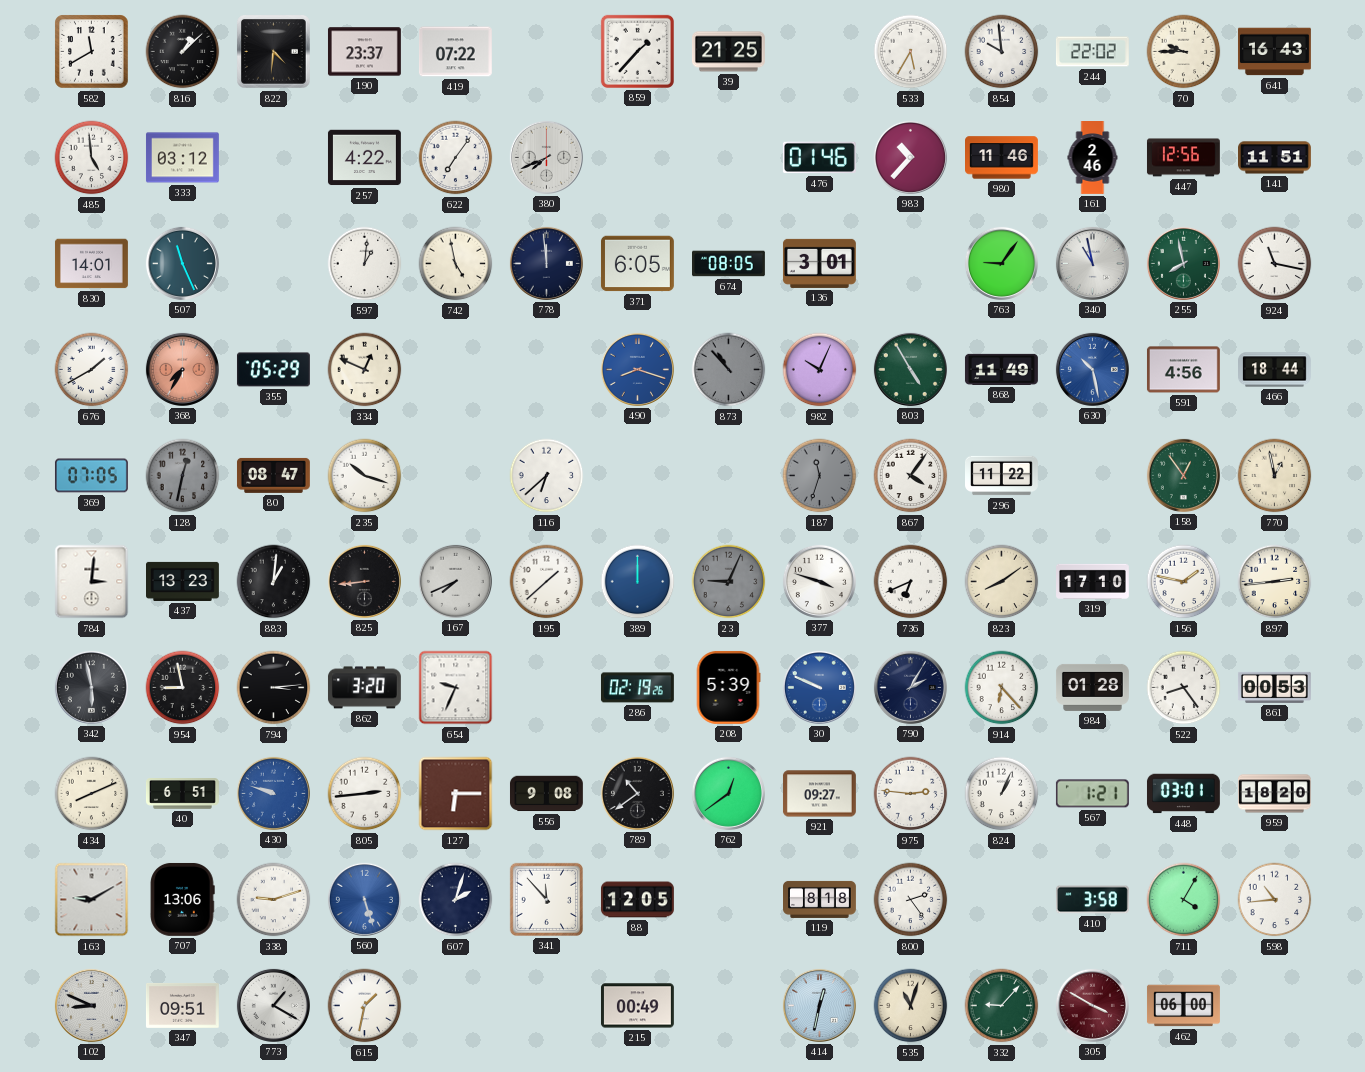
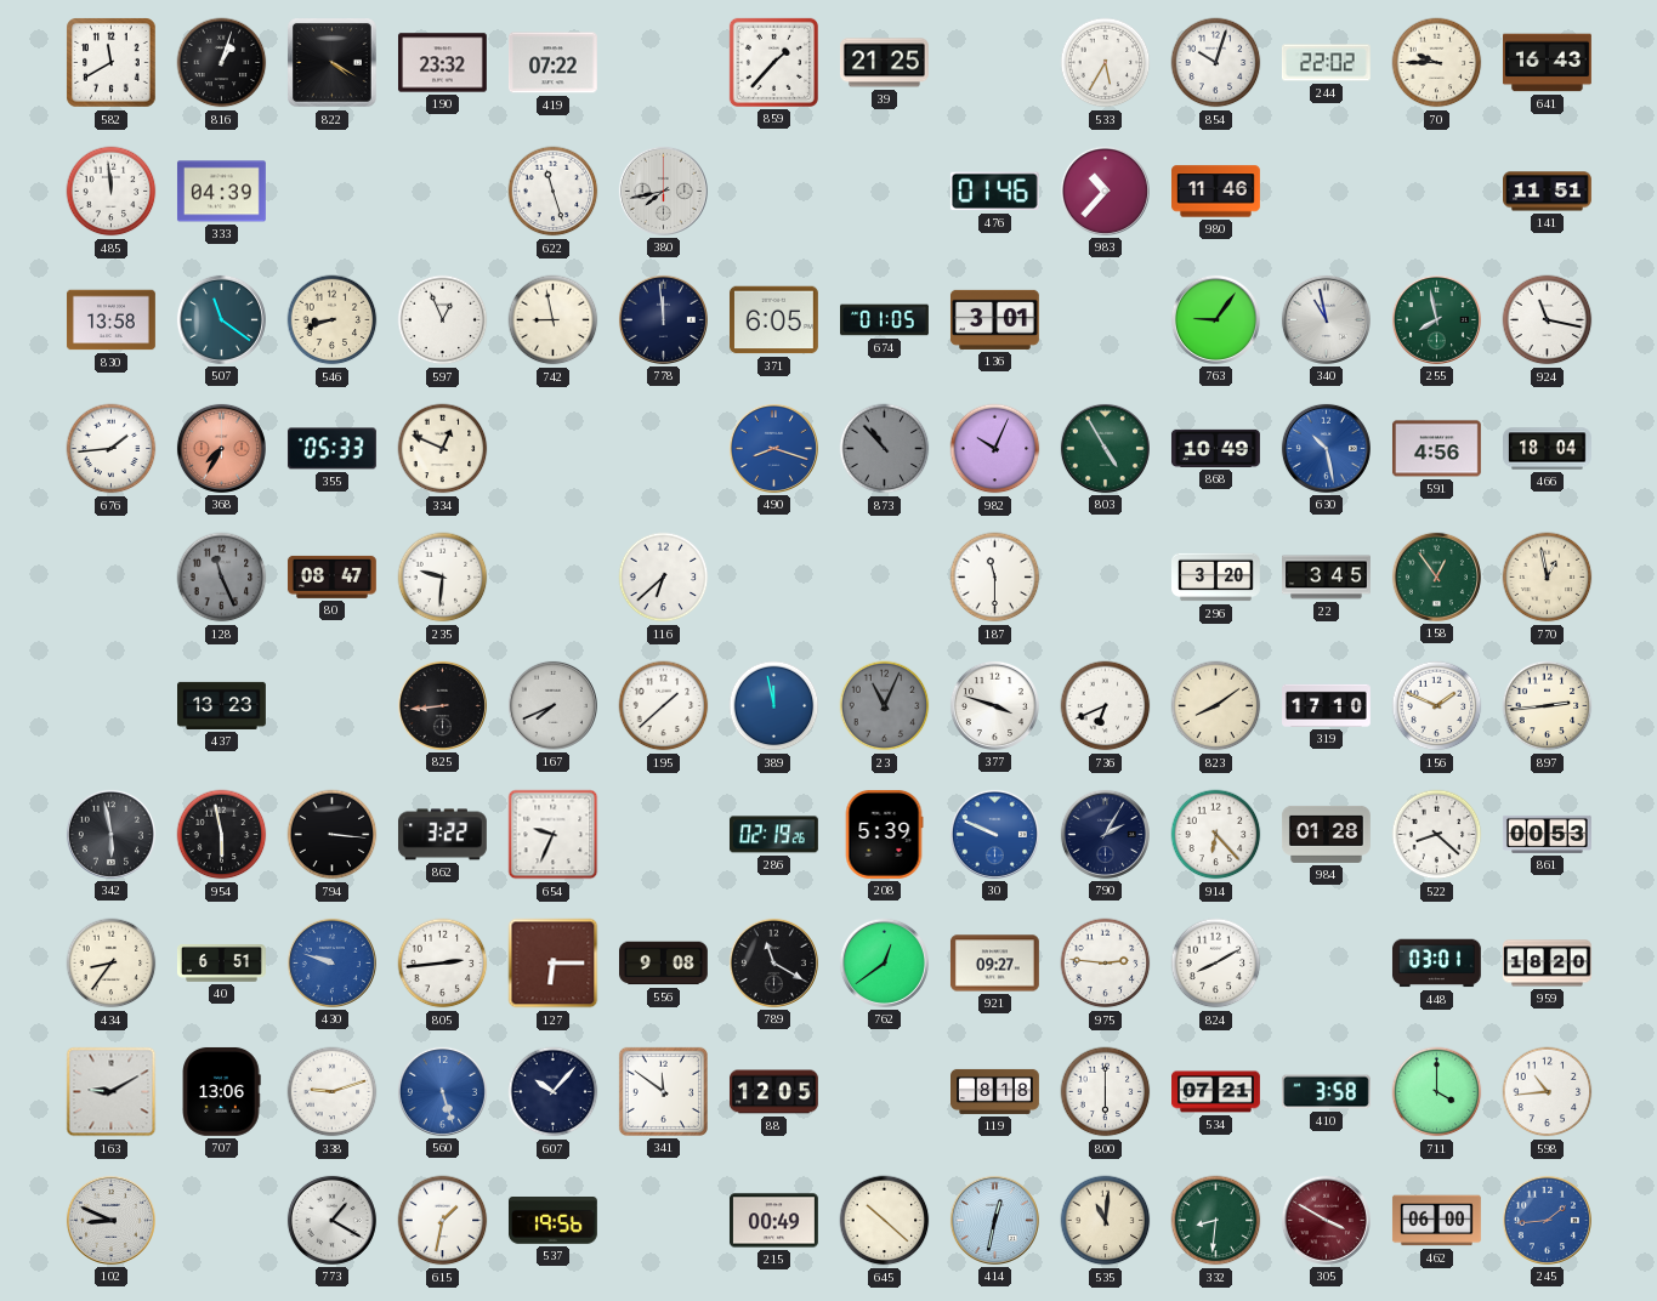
816: 1:08 -> 1:03 (222, 63)
822: 4:31 -> 4:20 (333, 63)
190: 23:37 -> 23:32 (442, 63)
854: 9:59 -> 10:03 (1216, 63)
485: 4:59 -> 11:59 (112, 192)
333: 03:12 -> 04:39 (221, 192)
257: 4:22 -> none (364, 158)
622: 7:06 -> 11:27 (554, 192)
380: 7:41 -> 7:43 (663, 191)
161: 2:46 -> none (1093, 158)
447: 12:56 -> none (1183, 158)
830: 14:01 -> 13:58 (112, 320)
507: 11:26 -> 11:21 (221, 319)
546: none -> 8:42 (333, 320)
597: 1:01 -> 12:56 (443, 320)
742: 4:58 -> 8:58 (554, 320)
674: 08:05 -> 01:05 (885, 320)
676: 1:40 -> 1:44 (112, 449)
355: 05:29 -> 05:33 (331, 449)
868: 11:49 -> 10:49 (1215, 448)
466: 18:44 -> 18:04 (1548, 449)
369: 07:05 -> none (91, 476)
128: 12:32 -> 11:26 (222, 578)
235: 10:18 -> 9:31 (443, 578)
187: 11:33 -> 11:30 (995, 578)
187 dial: grey -> white (995, 578)
867: 4:06 -> none (911, 476)
296: 11:22 -> 3:20 (1216, 578)
22: none -> 3:45 (1327, 578)
784: 3:01 -> none (92, 582)
883: 1:01 -> none (274, 582)
389: 12:00 -> 11:58 (774, 706)
23: 9:04 -> 11:04 (885, 706)
156: 1:47 -> 1:49 (1437, 706)
954: 8:58 -> 5:58 (222, 835)
794: 3:14 -> 3:16 (333, 835)
862: 3:20 -> 3:22 (442, 835)
522: 8:24 -> 8:22 (1437, 835)
434: 8:11 -> 8:36 (112, 964)
789: 10:39 -> 11:20 (773, 962)
824: 1:04 -> 8:10 (1216, 964)
567: 1:21 -> none (1092, 794)
607: 2:03 -> 10:07 (554, 1092)
341: 11:53 -> 11:51 (663, 1091)
800: 2:24 -> 6:00 (1106, 1092)
534: none -> 07:21 (1216, 1092)
711: 4:05 -> 4:00 (1437, 1092)
347: 09:51 -> none (182, 1006)
537: none -> 19:56 (552, 1221)
645: none -> 10:22 (885, 1221)
535: 11:03 -> 11:01 (1106, 1221)
332: 9:07 -> 8:31 (1216, 1221)
245: none -> 1:44 (1547, 1220)
